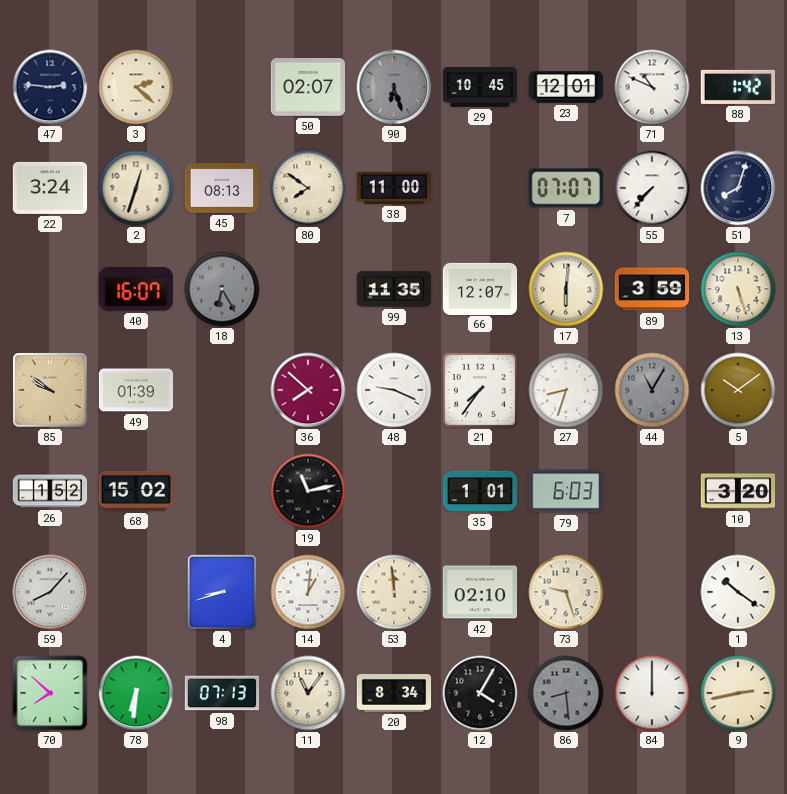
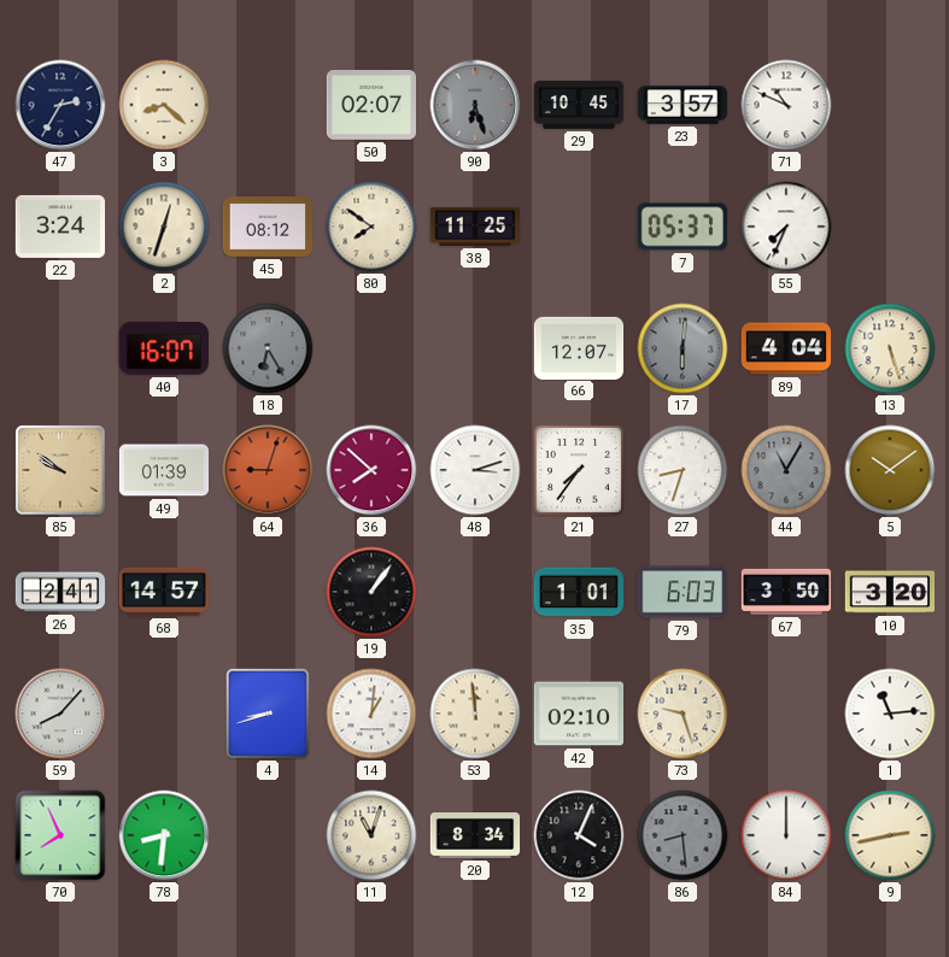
47: 2:46 -> 2:35 (60, 105)
3: 2:22 -> 8:22 (164, 105)
23: 12:01 -> 3:57 (683, 105)
88: 1:42 -> none (738, 87)
45: 08:13 -> 08:12 (268, 227)
38: 11:00 -> 11:25 (475, 227)
7: 07:07 -> 05:37 (683, 227)
55: 7:37 -> 7:34 (786, 227)
51: 8:03 -> none (738, 188)
99: 11:35 -> none (394, 289)
17 dial: cream -> grey (683, 348)
89: 3:59 -> 4:04 (786, 348)
64: none -> 9:03 (268, 470)
48: 9:19 -> 3:12 (475, 470)
26: 1:52 -> 2:41 (60, 592)
68: 15:02 -> 14:57 (164, 592)
19: 11:13 -> 1:06 (371, 592)
67: none -> 3:50 (786, 592)
1: 10:21 -> 11:14 (890, 714)
70: 7:52 -> 7:56 (60, 835)
78: 6:31 -> 8:31 (164, 835)
98: 07:13 -> none (222, 693)
11: 11:06 -> 11:03 (371, 835)
12: 4:05 -> 4:04 (579, 835)
